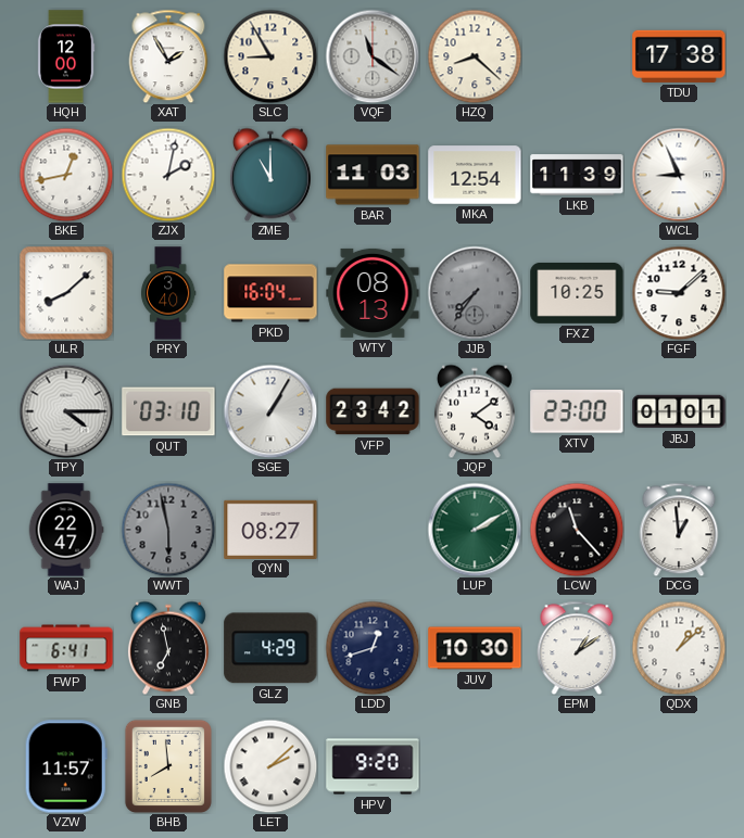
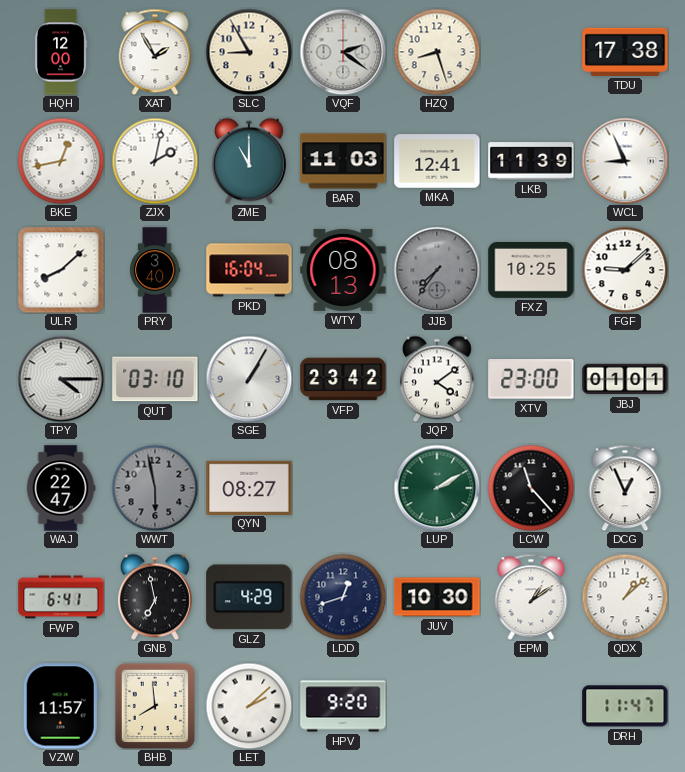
VQF: 11:21 -> 2:21 (343, 52)
HZQ: 8:22 -> 8:27 (437, 52)
MKA: 12:54 -> 12:41 (437, 161)
DCG: 12:59 -> 12:56 (625, 488)
DRH: none -> 11:47 (625, 706)
